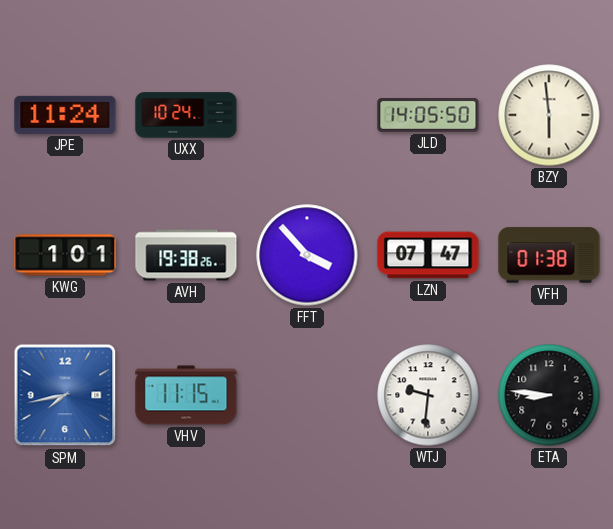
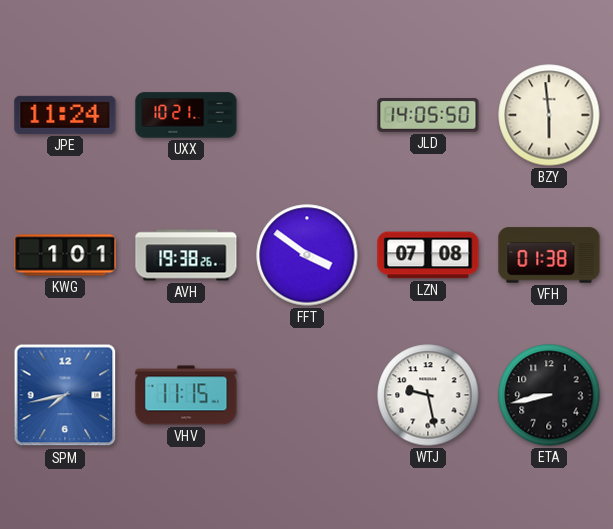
UXX: 10:24 -> 10:21 (186, 115)
FFT: 3:53 -> 3:51 (307, 255)
LZN: 07:47 -> 07:08 (428, 255)
WTJ: 9:31 -> 9:28 (428, 395)
ETA: 8:46 -> 8:43 (549, 395)
